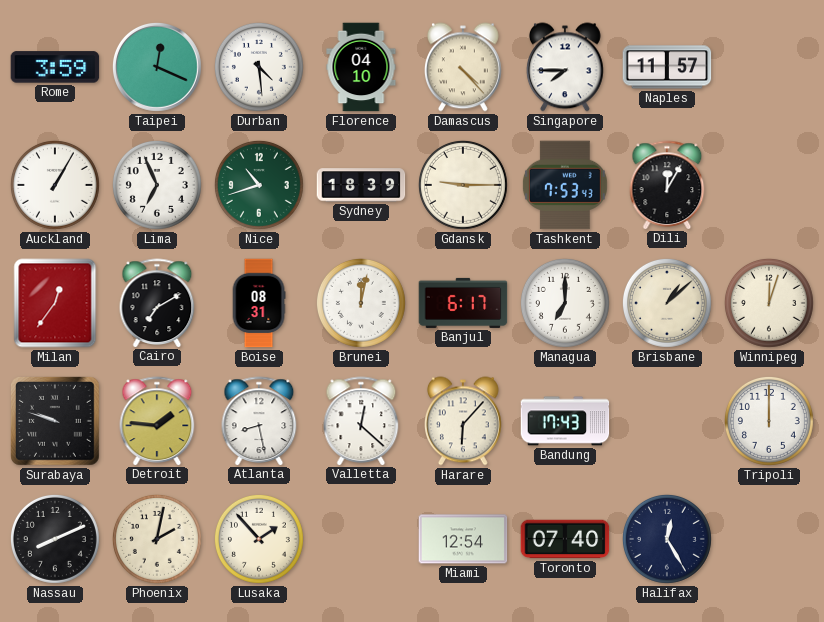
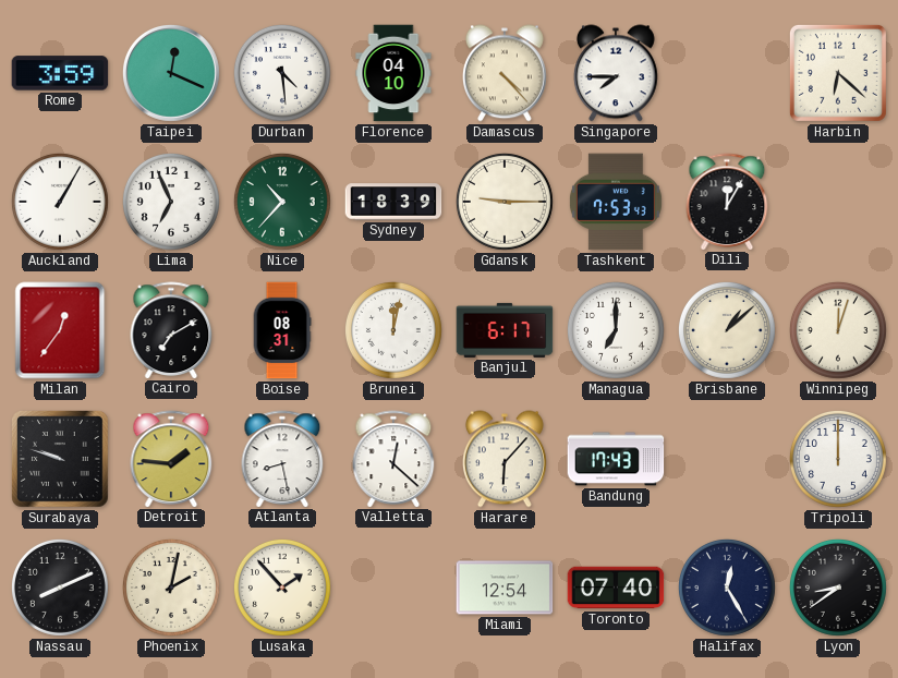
Naples: 11:57 -> none (667, 67)
Harbin: none -> 6:22 (838, 73)
Nice: 10:42 -> 10:37 (282, 202)
Lyon: none -> 8:39 (838, 588)
